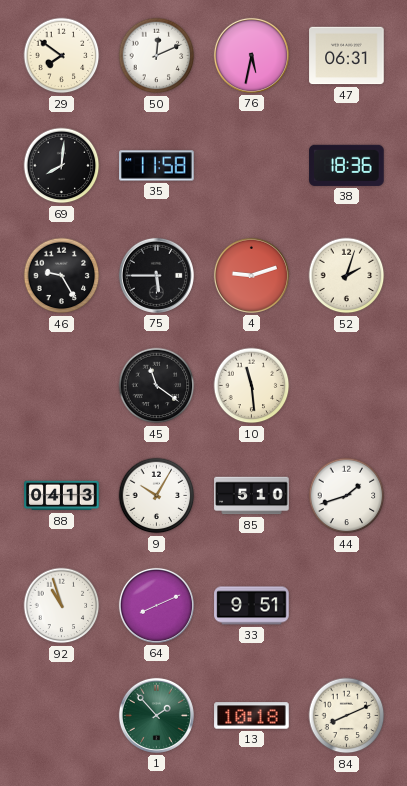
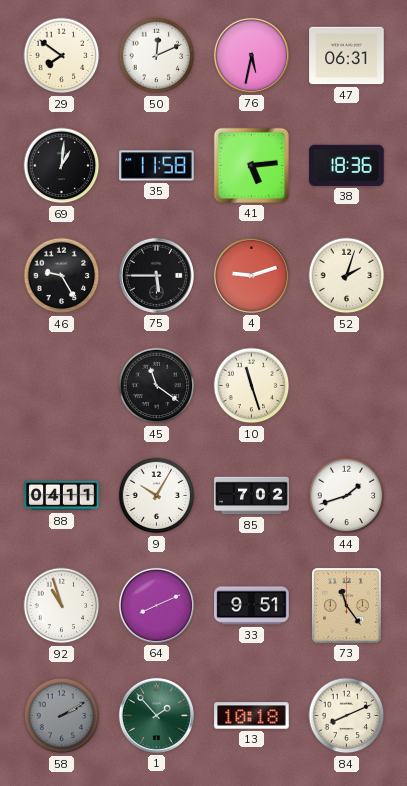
69: 8:01 -> 1:01 (62, 166)
41: none -> 5:14 (251, 165)
10: 11:29 -> 11:27 (252, 386)
88: 04:13 -> 04:11 (62, 496)
85: 5:10 -> 7:02 (252, 496)
73: none -> 11:24 (347, 606)
58: none -> 2:10 (62, 716)
